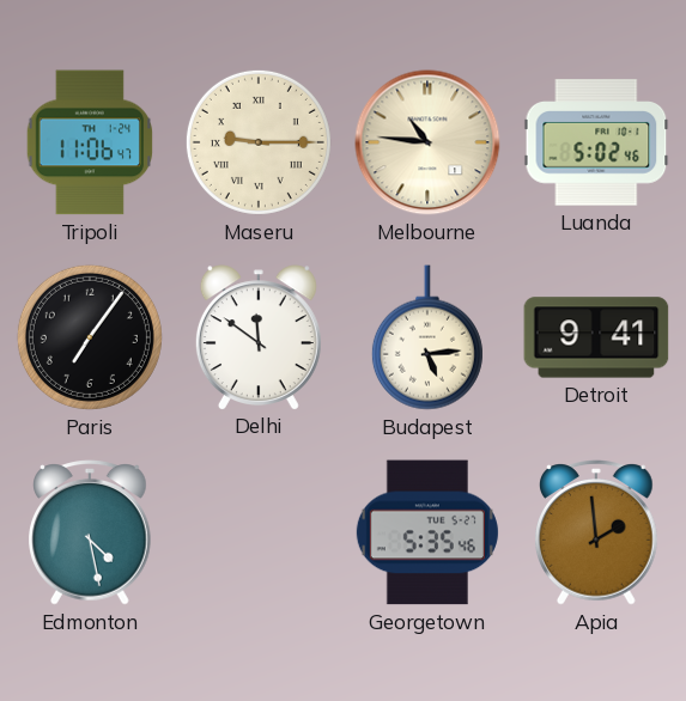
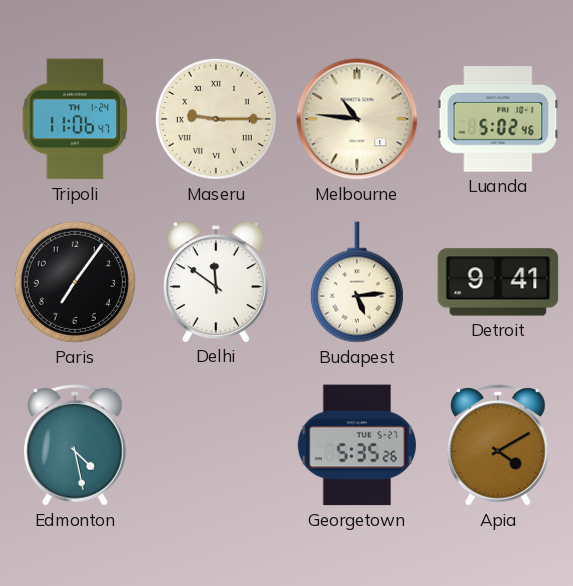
Georgetown: 5:35:46 -> 5:35:26 (357, 445)
Apia: 1:59 -> 4:10 (499, 445)
